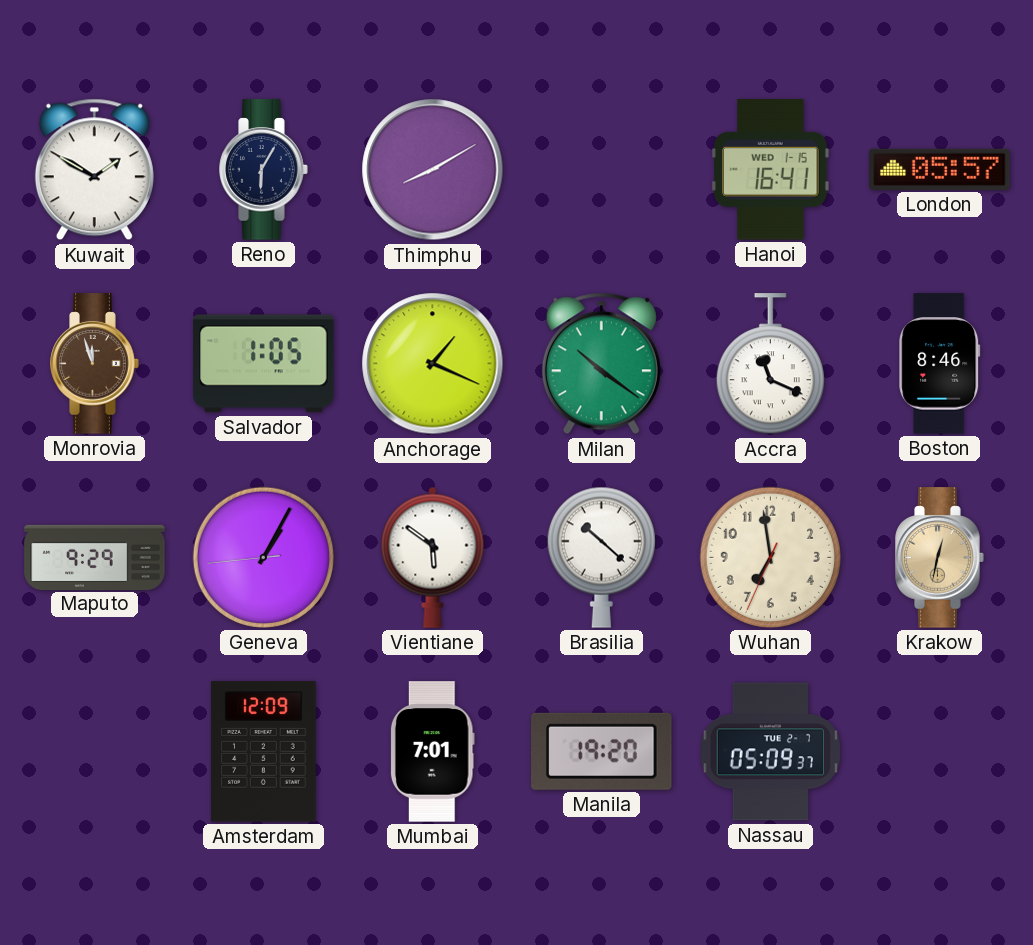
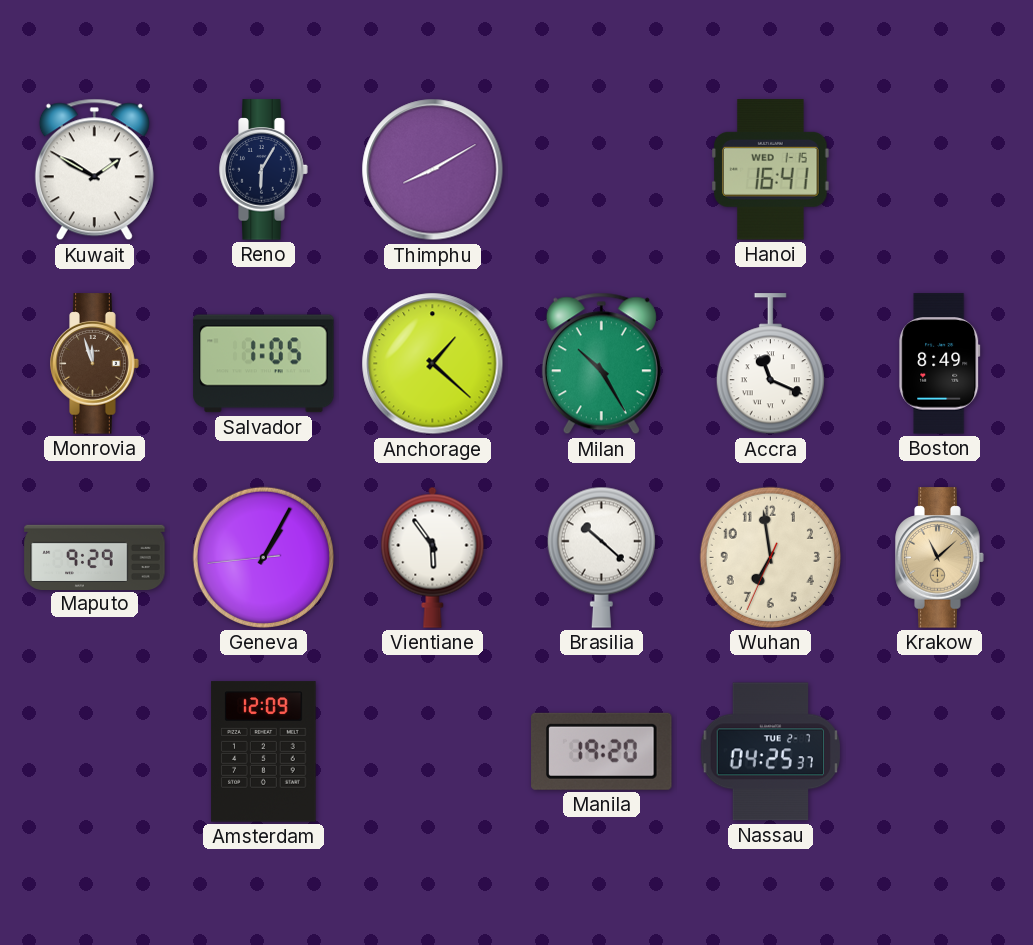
London: 05:57 -> none (940, 169)
Anchorage: 1:19 -> 1:22 (433, 364)
Milan: 10:21 -> 10:25 (601, 364)
Boston: 8:46 -> 8:49 (940, 364)
Vientiane: 5:51 -> 5:54 (433, 557)
Krakow: 12:32 -> 11:08 (940, 558)
Mumbai: 7:01 -> none (432, 752)
Nassau: 05:09 -> 04:25 (770, 752)
